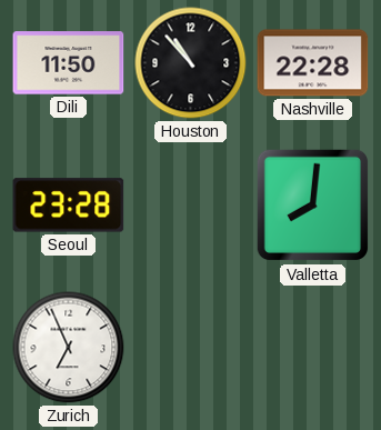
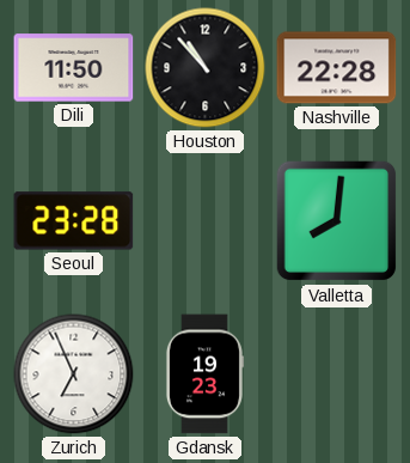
Gdansk: none -> 19:23 (204, 374)
